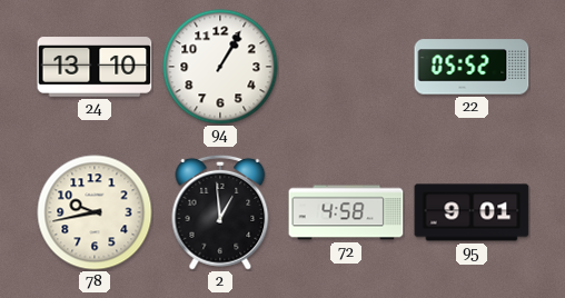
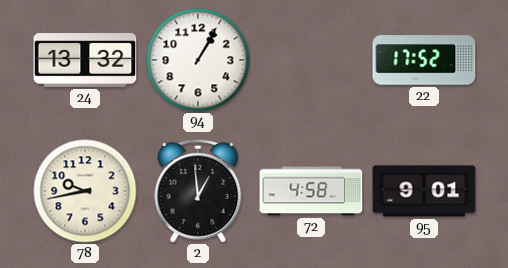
24: 13:10 -> 13:32 (85, 60)
22: 05:52 -> 17:52 (424, 60)
